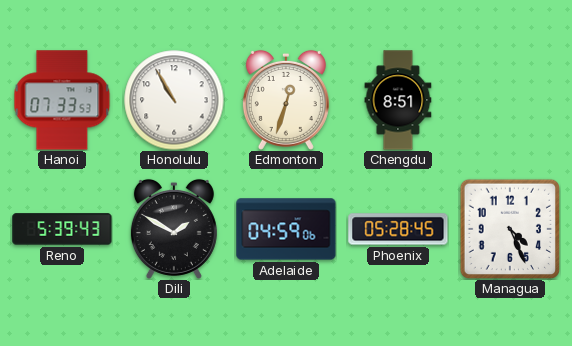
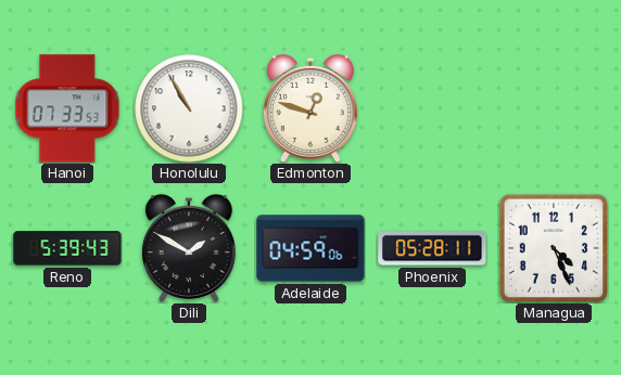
Edmonton: 12:33 -> 12:48 (310, 108)
Chengdu: 8:51 -> none (398, 100)
Phoenix: 05:28:45 -> 05:28:11 (432, 248)
